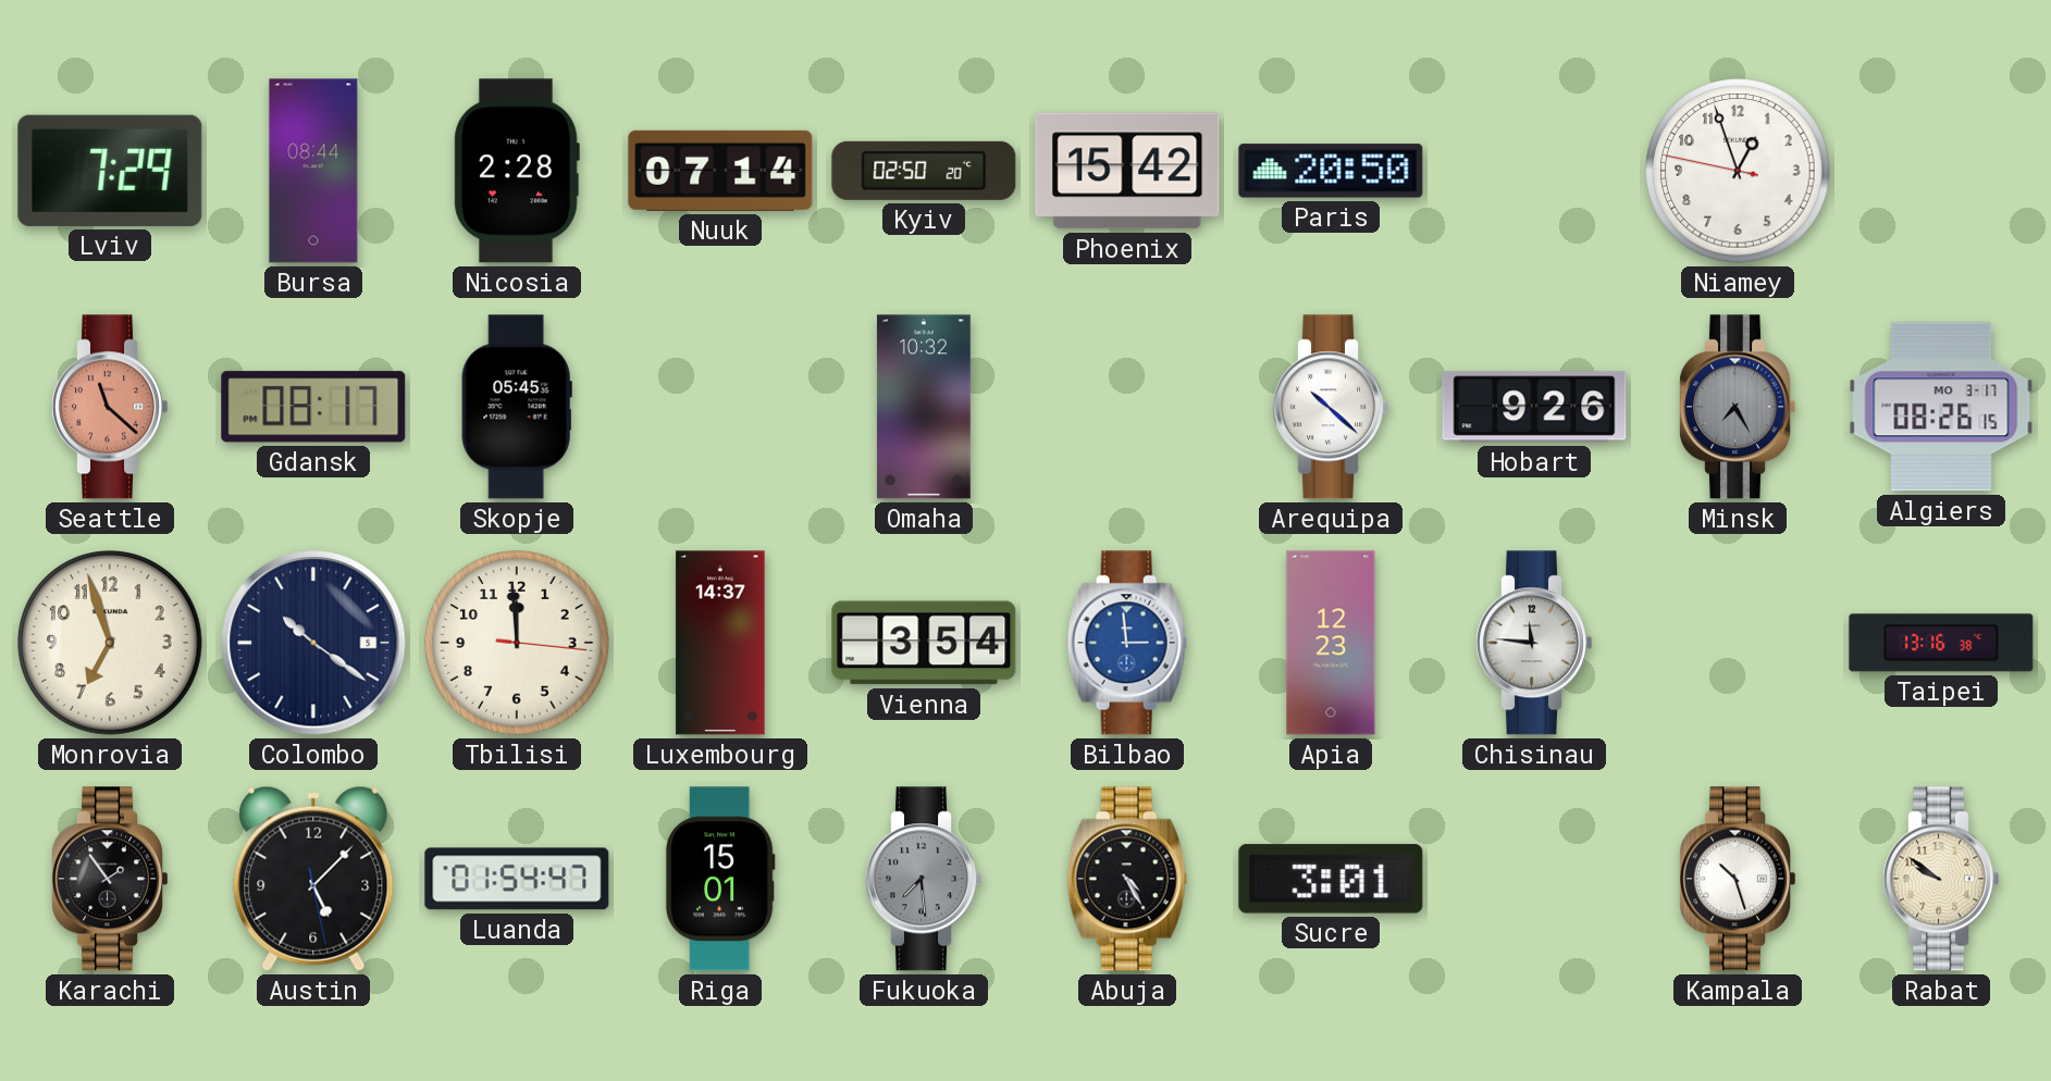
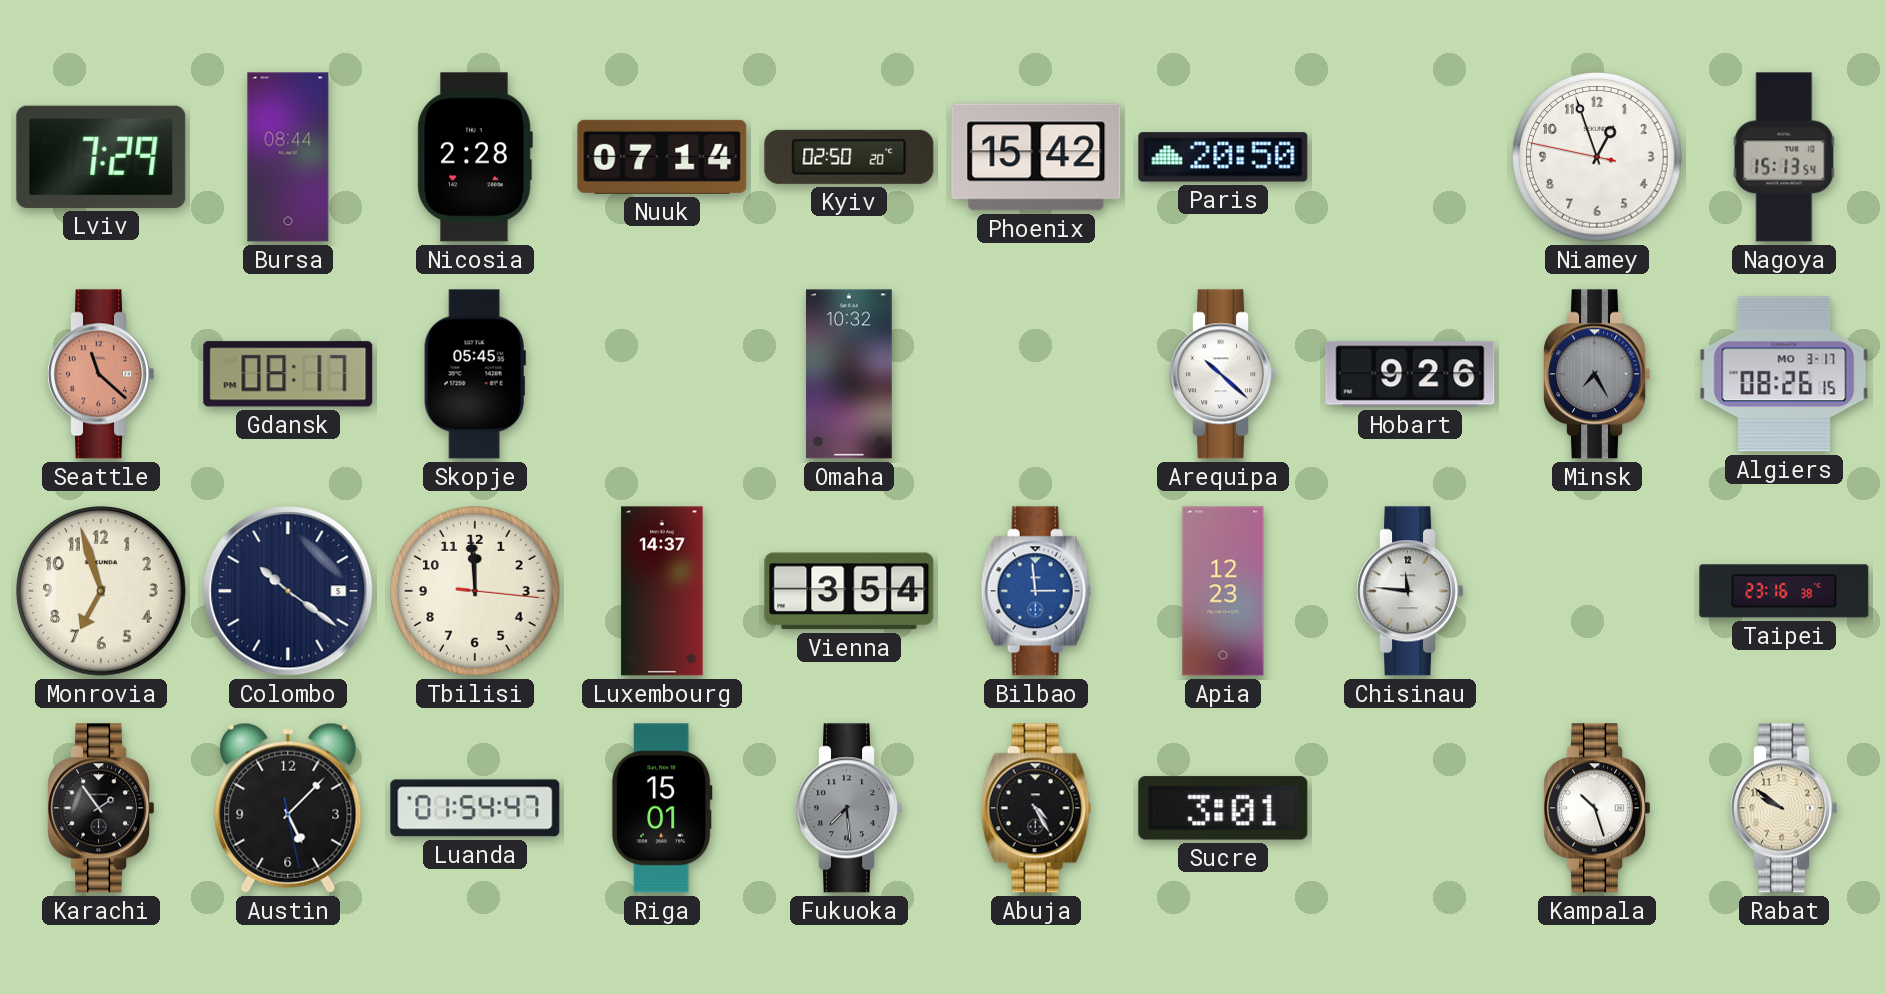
Nagoya: none -> 15:13 (1784, 157)
Taipei: 13:16 -> 23:16 (1784, 591)
